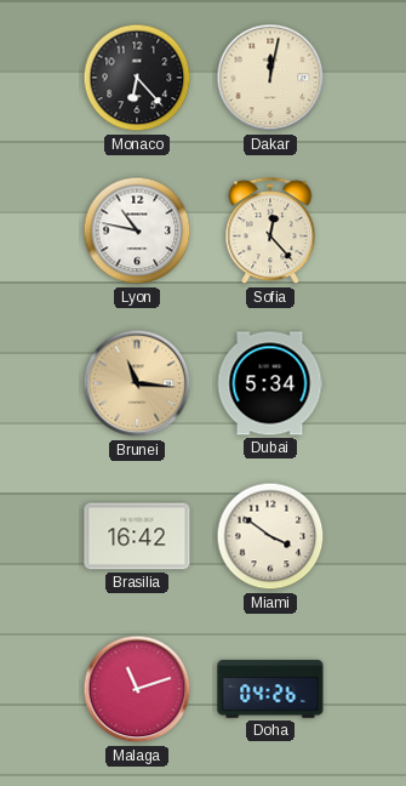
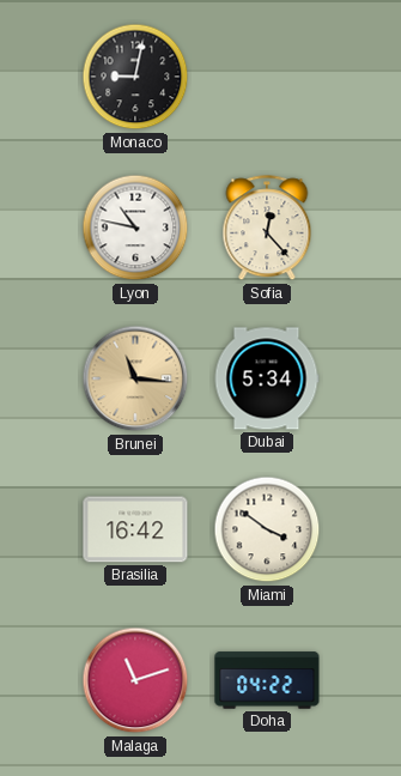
Monaco: 6:23 -> 9:02 (135, 77)
Dakar: 12:02 -> none (270, 78)
Doha: 04:26 -> 04:22 (267, 680)
